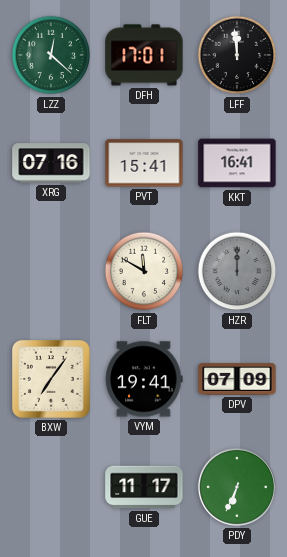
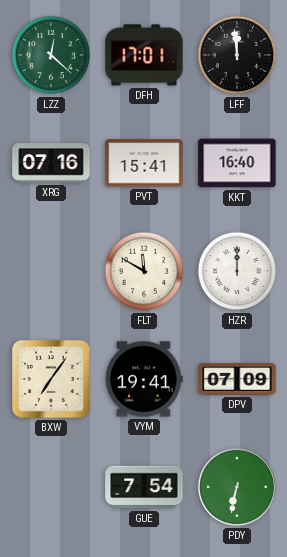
KKT: 16:41 -> 16:40 (237, 163)
HZR dial: grey -> white (237, 271)
GUE: 11:17 -> 7:54 (144, 487)
PDY: 6:34 -> 6:32 (237, 487)
